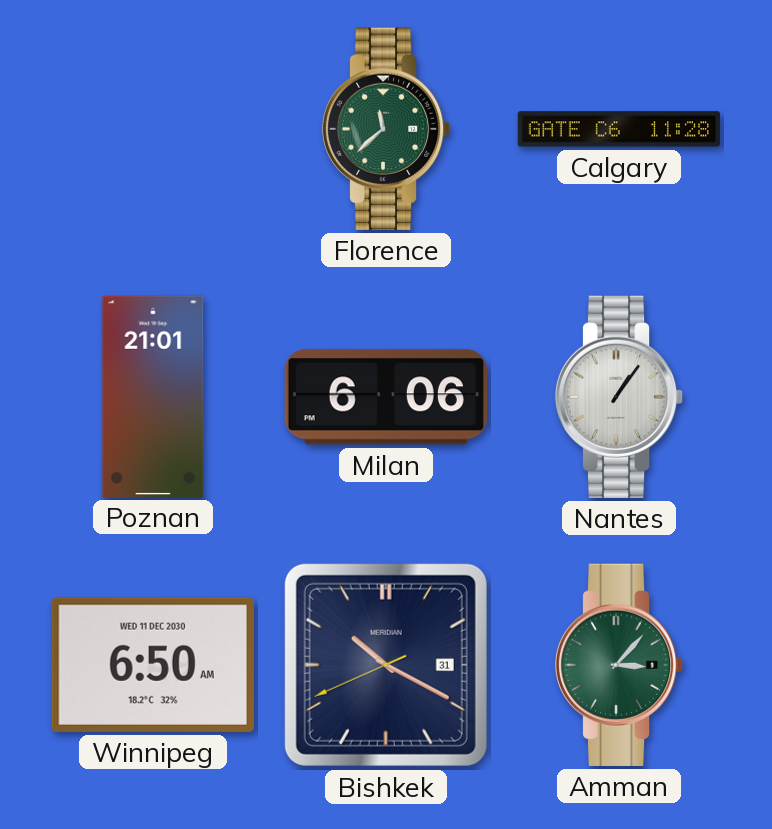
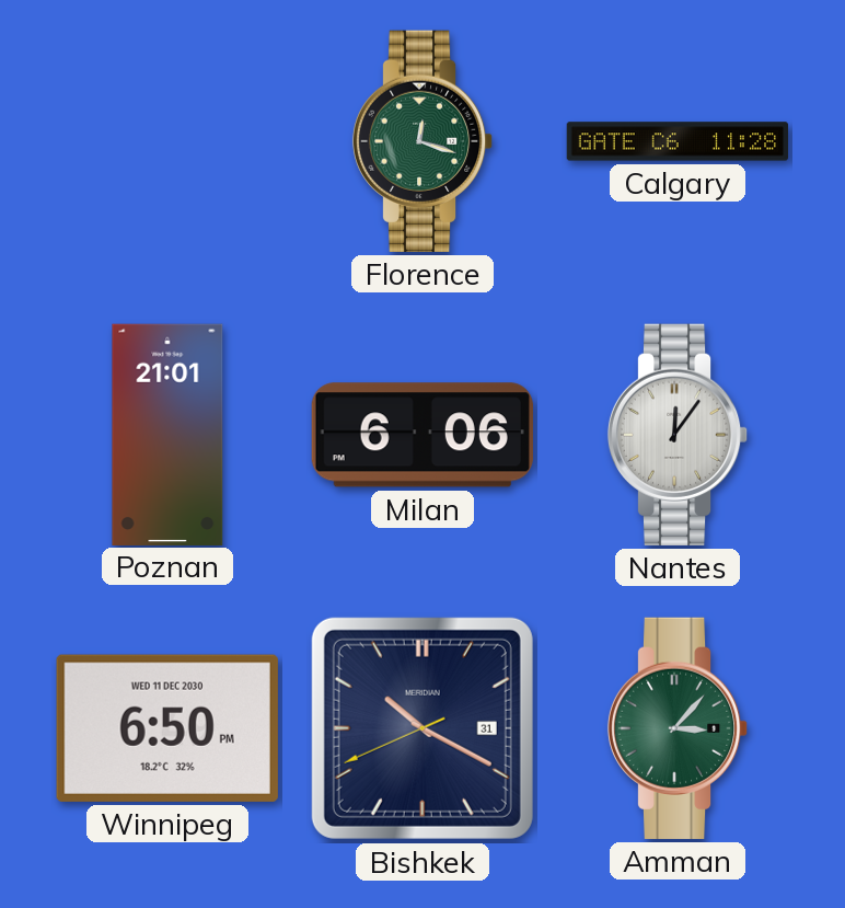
Florence: 11:38 -> 12:18 (422, 141)
Nantes: 1:06 -> 12:06 (678, 435)
Winnipeg: 6:50 AM -> 6:50 PM (167, 728)
